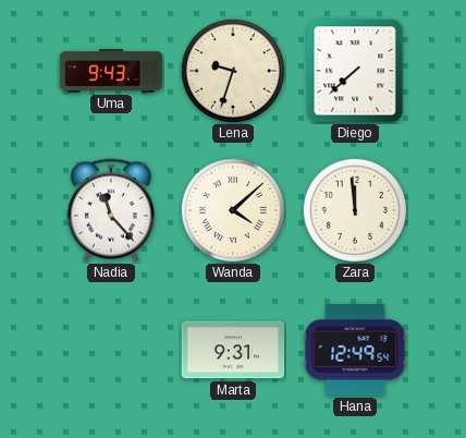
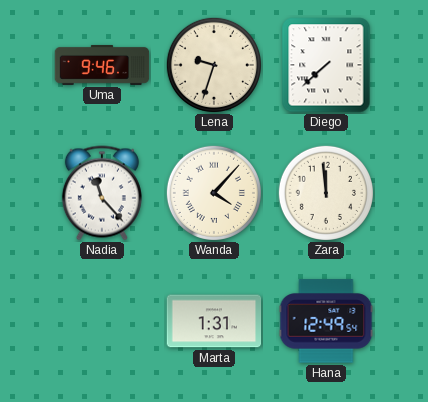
Uma: 9:43 -> 9:46 (102, 65)
Wanda: 4:08 -> 4:07 (214, 193)
Marta: 9:31 -> 1:31 (214, 321)
